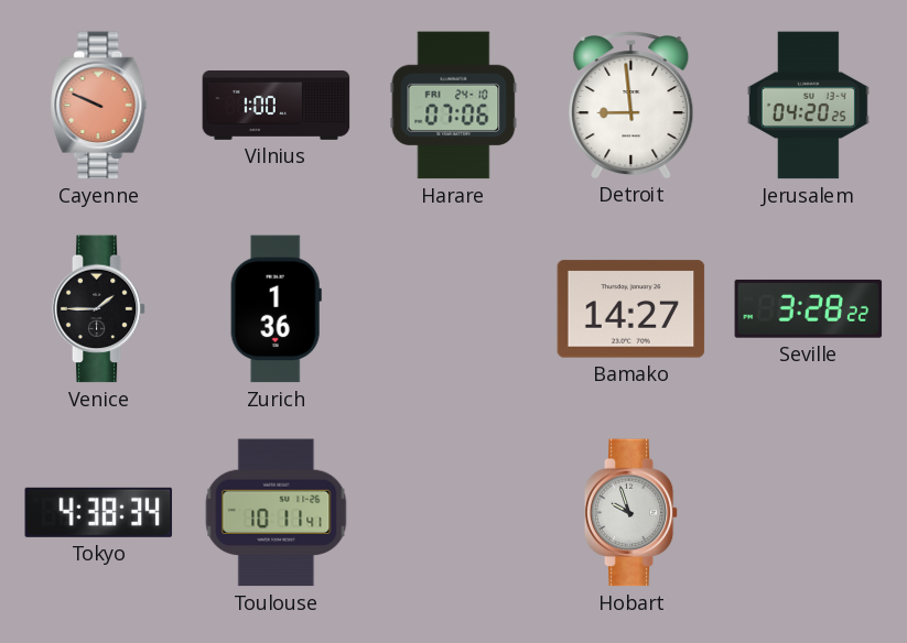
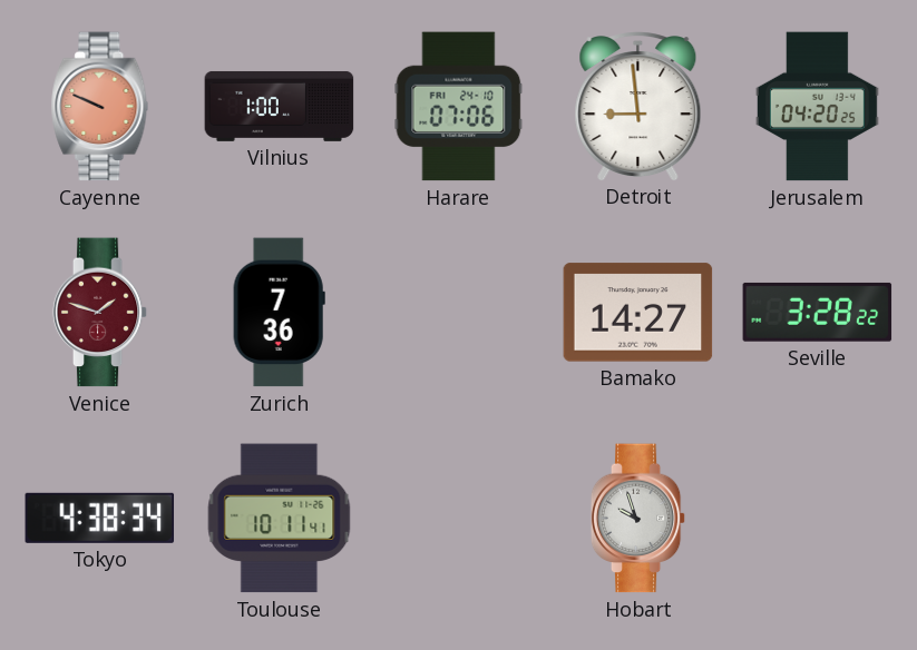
Venice: 1:45 -> 1:48 (100, 313)
Venice dial: black -> burgundy (100, 313)
Zurich: 1:36 -> 7:36 (279, 313)
